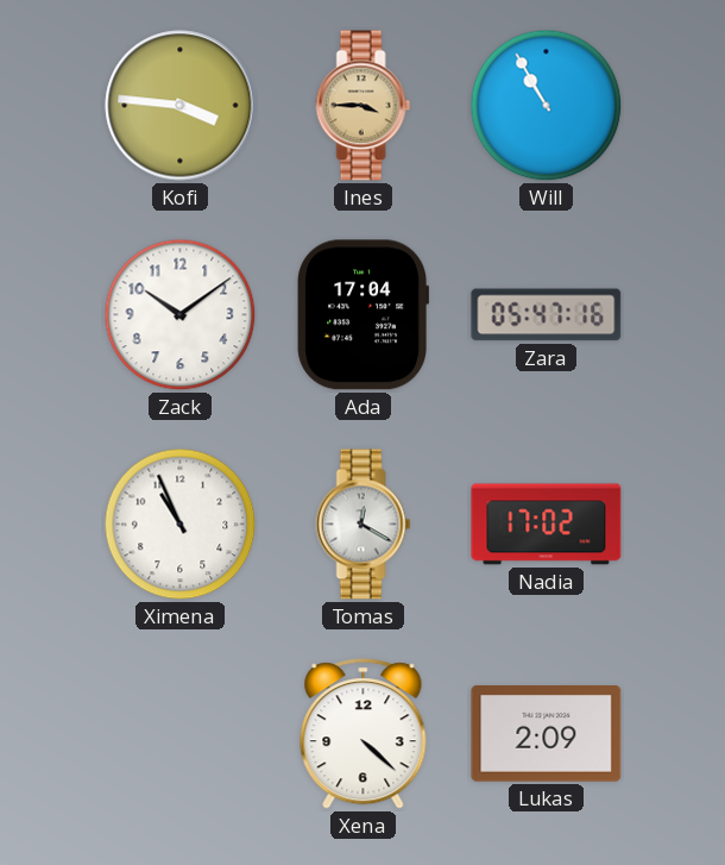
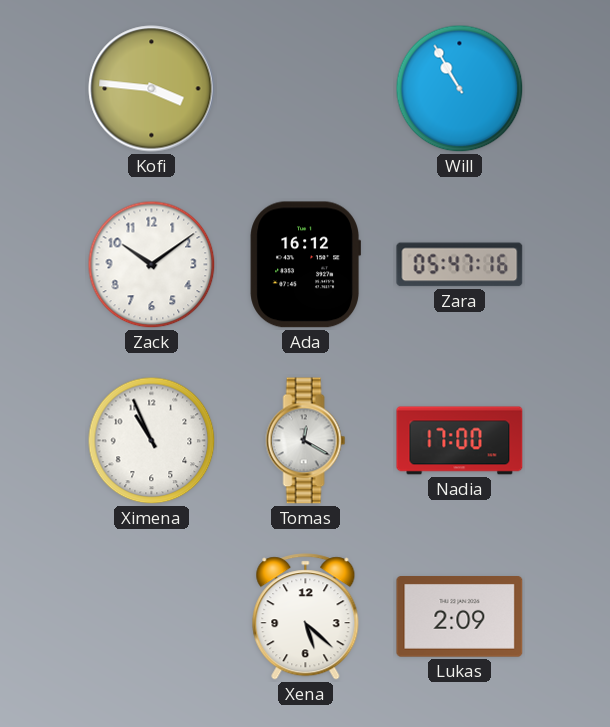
Ines: 3:45 -> none (364, 106)
Ada: 17:04 -> 16:12 (305, 265)
Nadia: 17:02 -> 17:00 (460, 441)
Xena: 4:22 -> 5:22 (306, 617)
